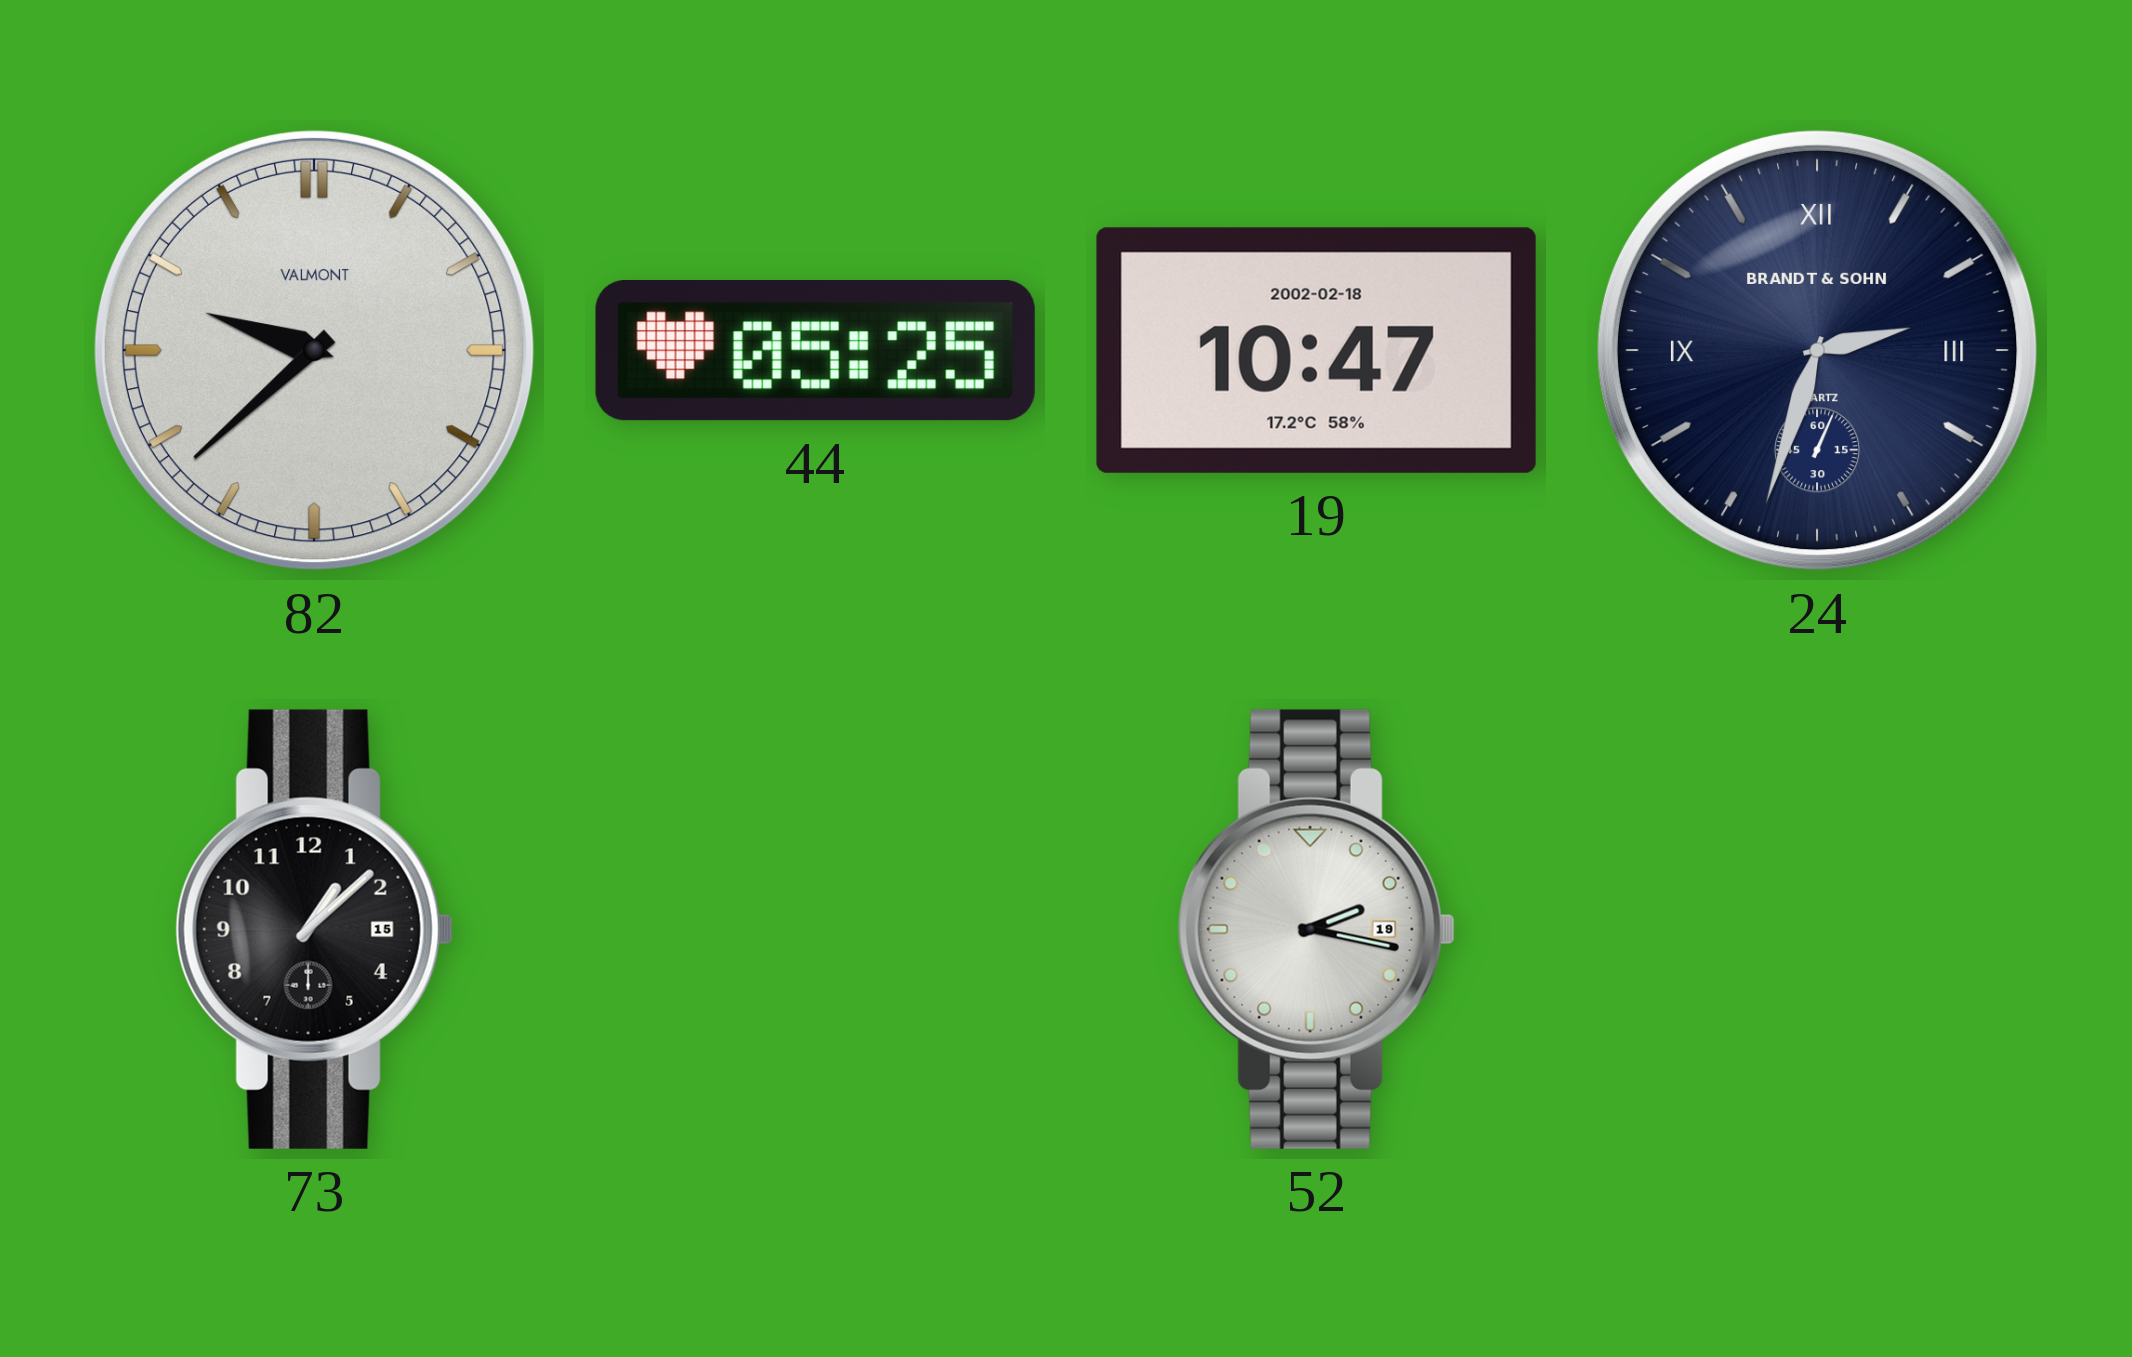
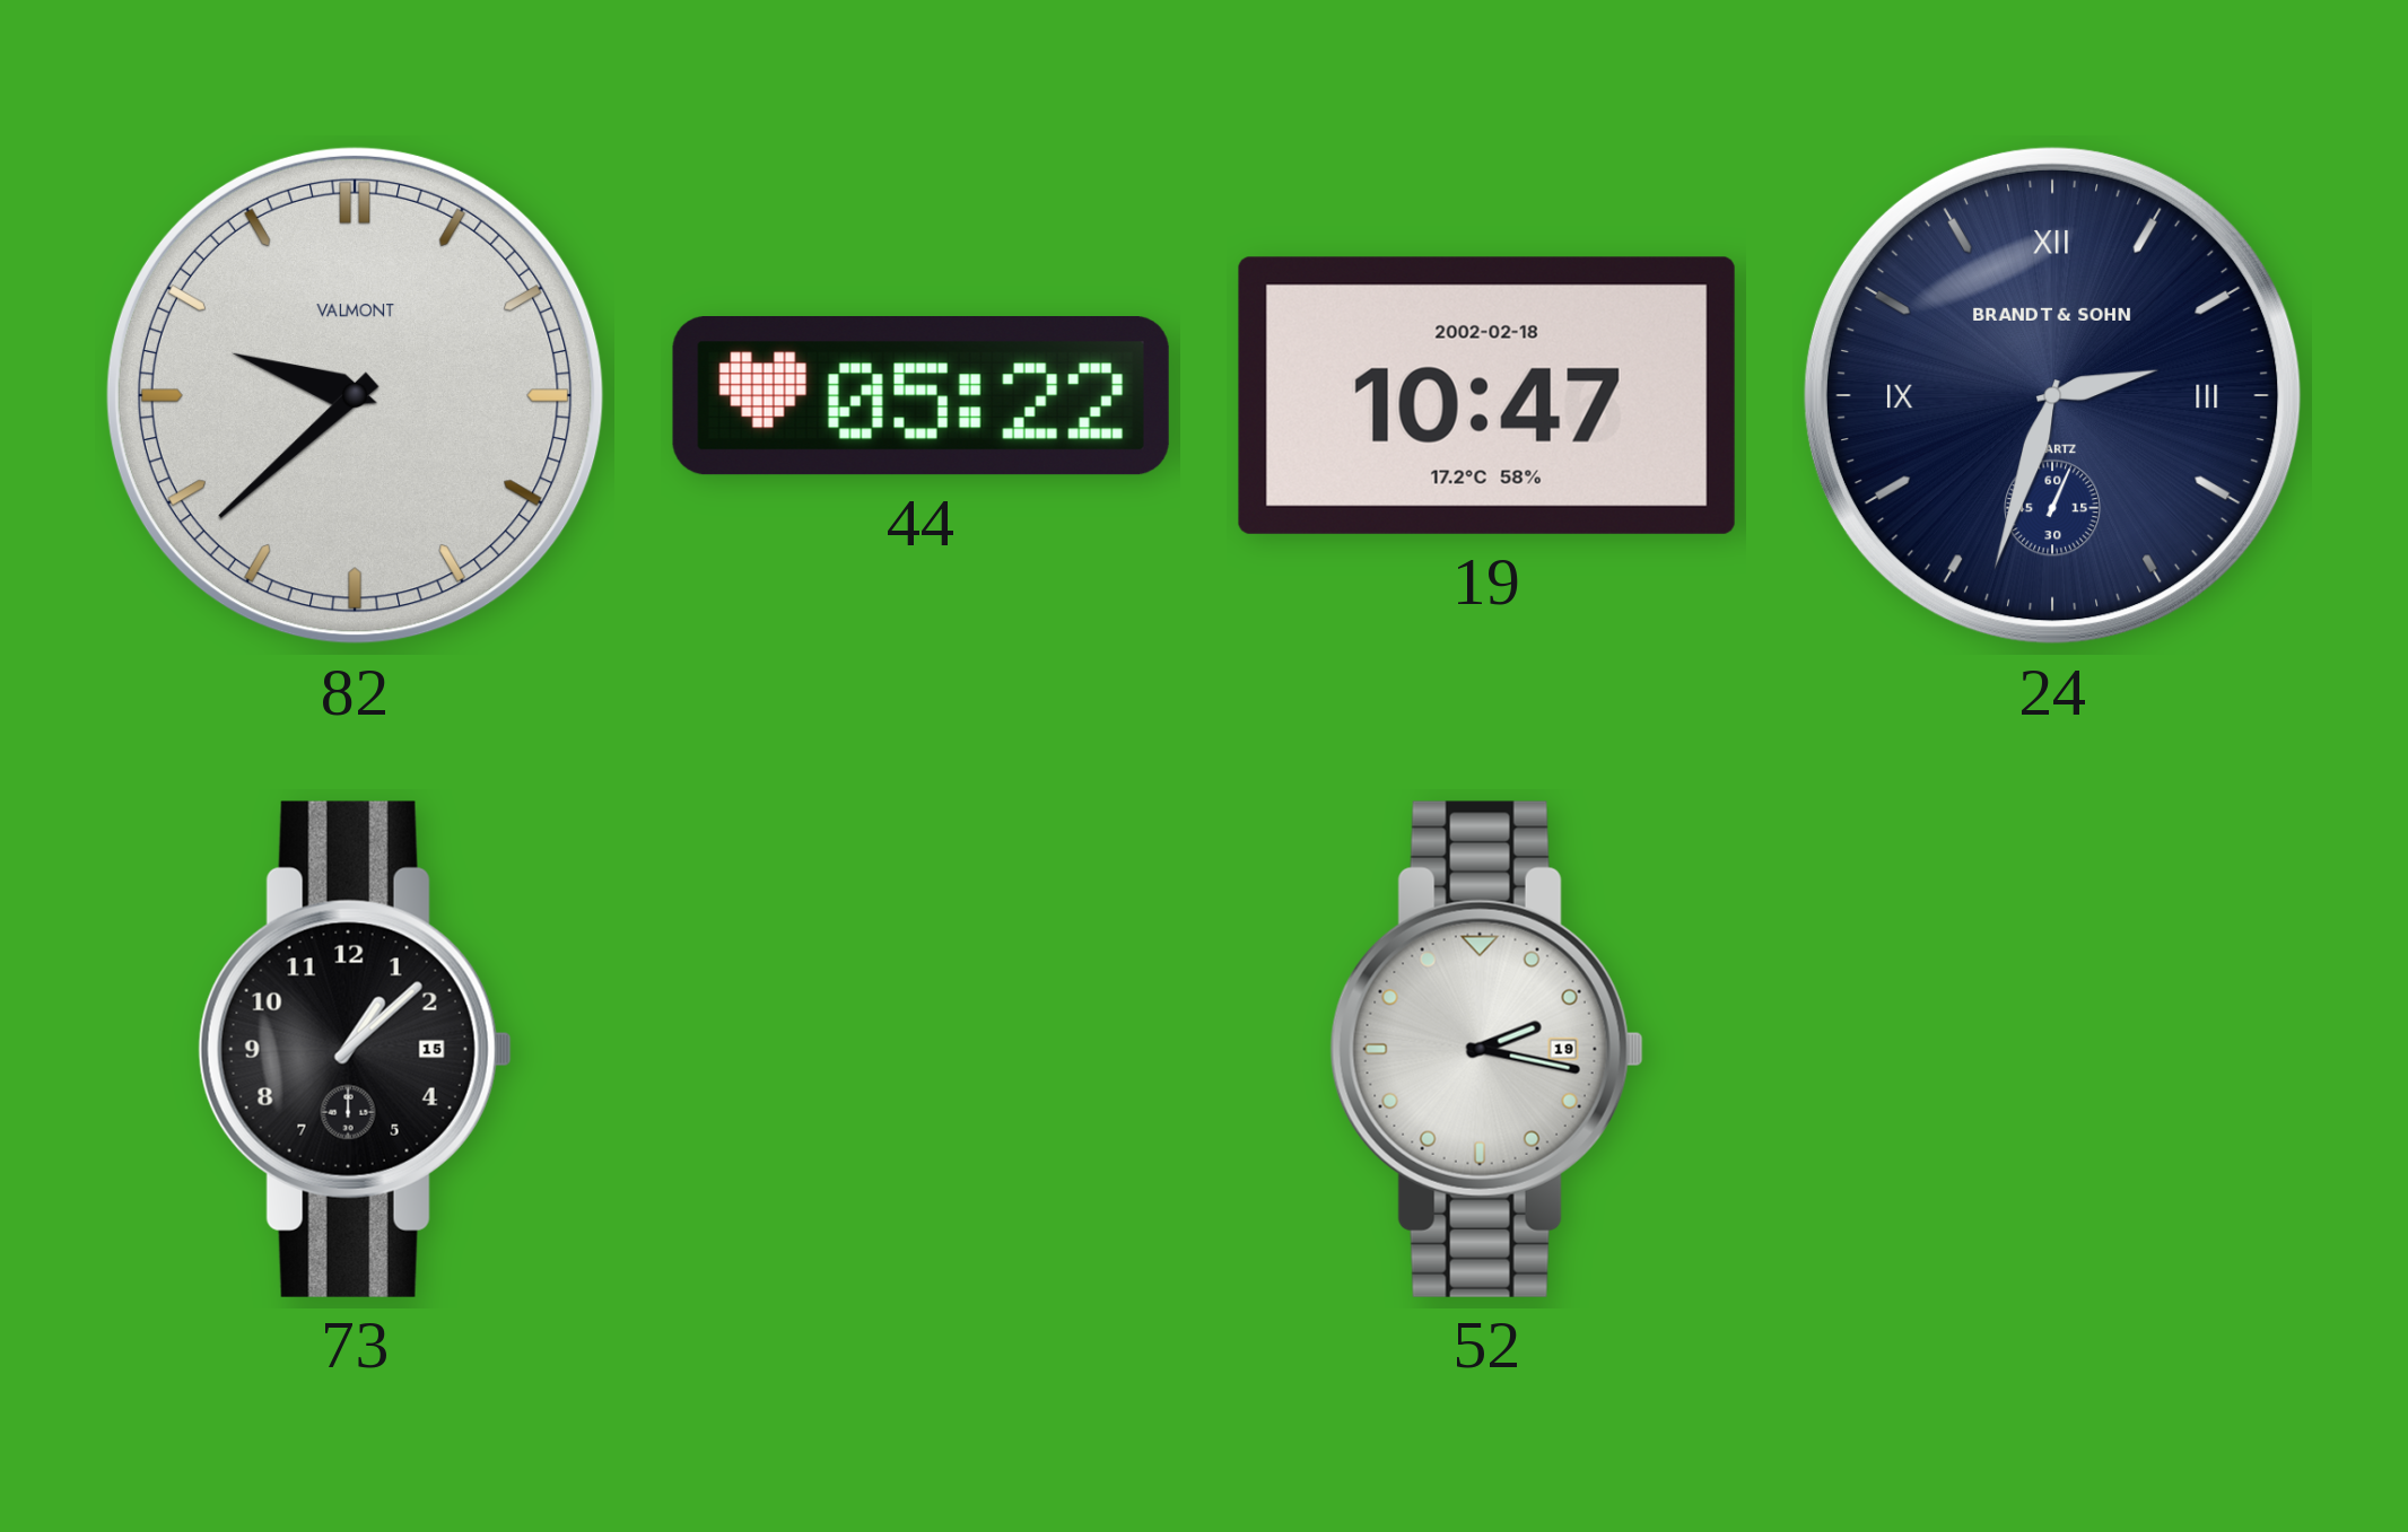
44: 05:25 -> 05:22 (921, 396)
